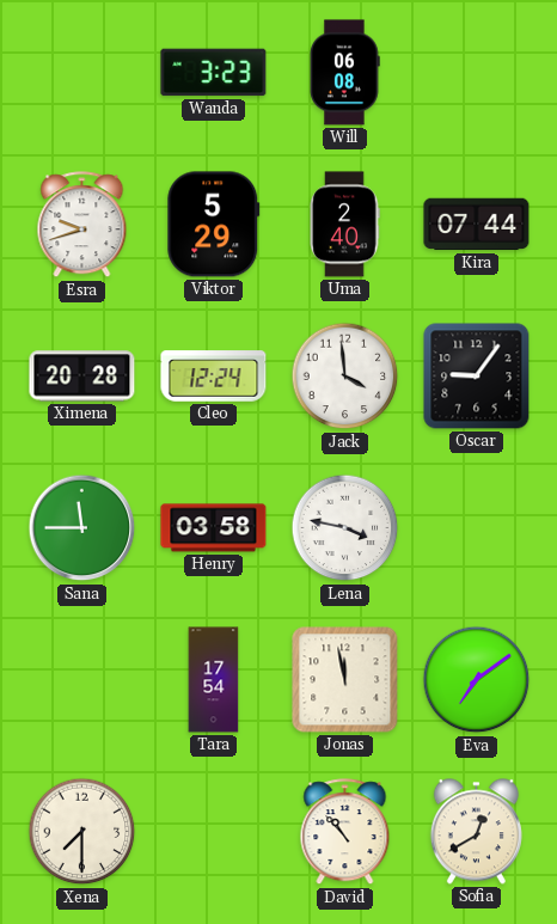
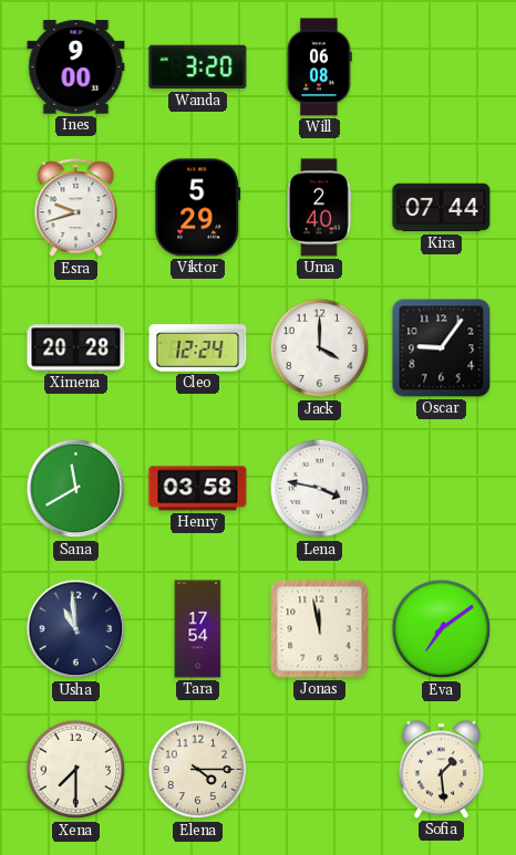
Ines: none -> 9:00 (76, 67)
Wanda: 3:23 -> 3:20 (198, 67)
Jack: 3:59 -> 4:00 (320, 348)
Sana: 11:45 -> 11:40 (76, 489)
Usha: none -> 10:59 (76, 629)
Elena: none -> 4:15 (198, 770)
David: 10:53 -> none (345, 832)
Sofia: 12:40 -> 1:29 (441, 770)
